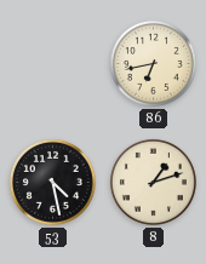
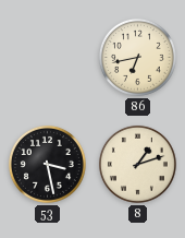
53: 4:28 -> 3:28 (47, 164)
